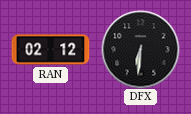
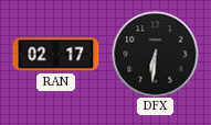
RAN: 02:12 -> 02:17 (55, 55)
